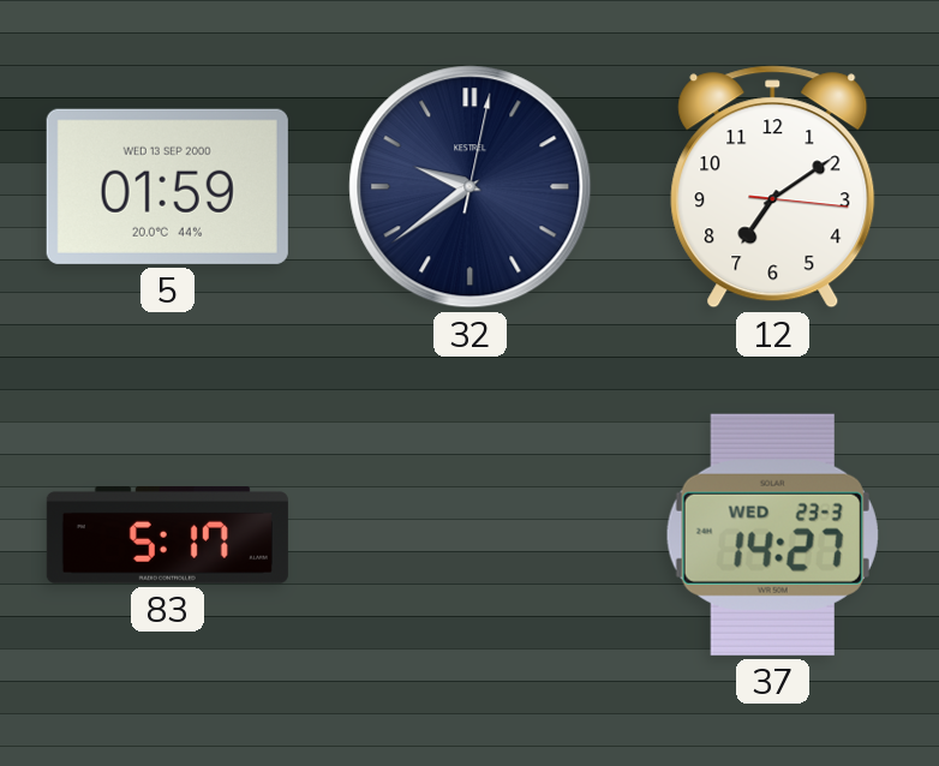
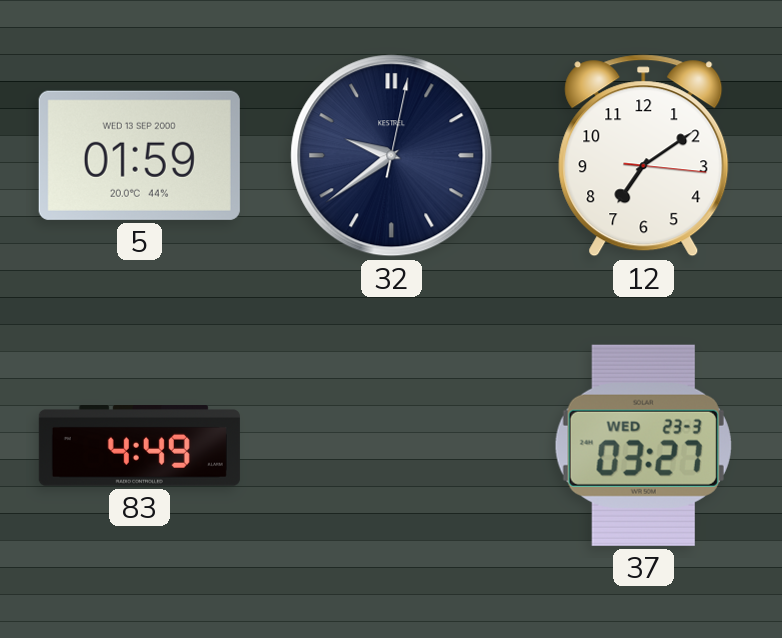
83: 5:17 -> 4:49 (139, 446)
37: 14:27 -> 03:27 (643, 445)
